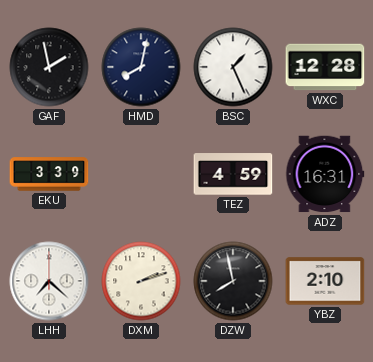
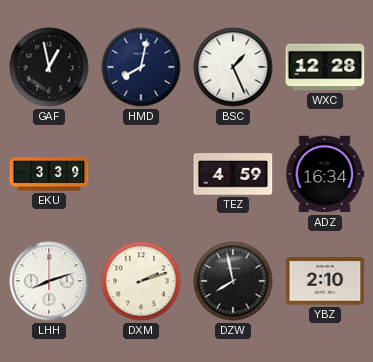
GAF: 1:58 -> 12:58 (49, 67)
ADZ: 16:31 -> 16:34 (325, 174)
LHH: 7:22 -> 8:12 (49, 281)
